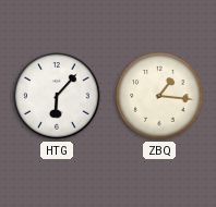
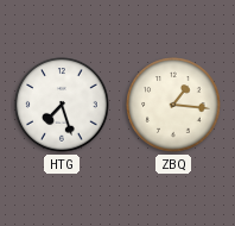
HTG: 6:07 -> 7:27 (62, 105)
